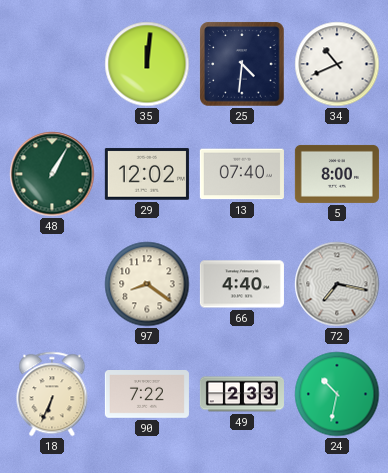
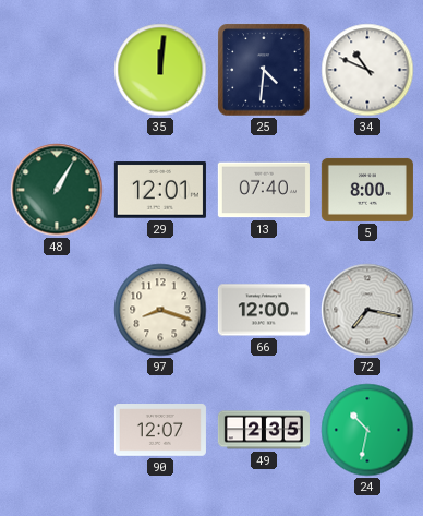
34: 10:41 -> 10:49 (367, 70)
29: 12:02 -> 12:01 (160, 190)
97: 8:21 -> 8:18 (160, 310)
66: 4:40 -> 12:00 (264, 310)
18: 6:34 -> none (52, 394)
90: 7:22 -> 12:07 (160, 431)
49: 2:33 -> 2:35 (264, 430)
